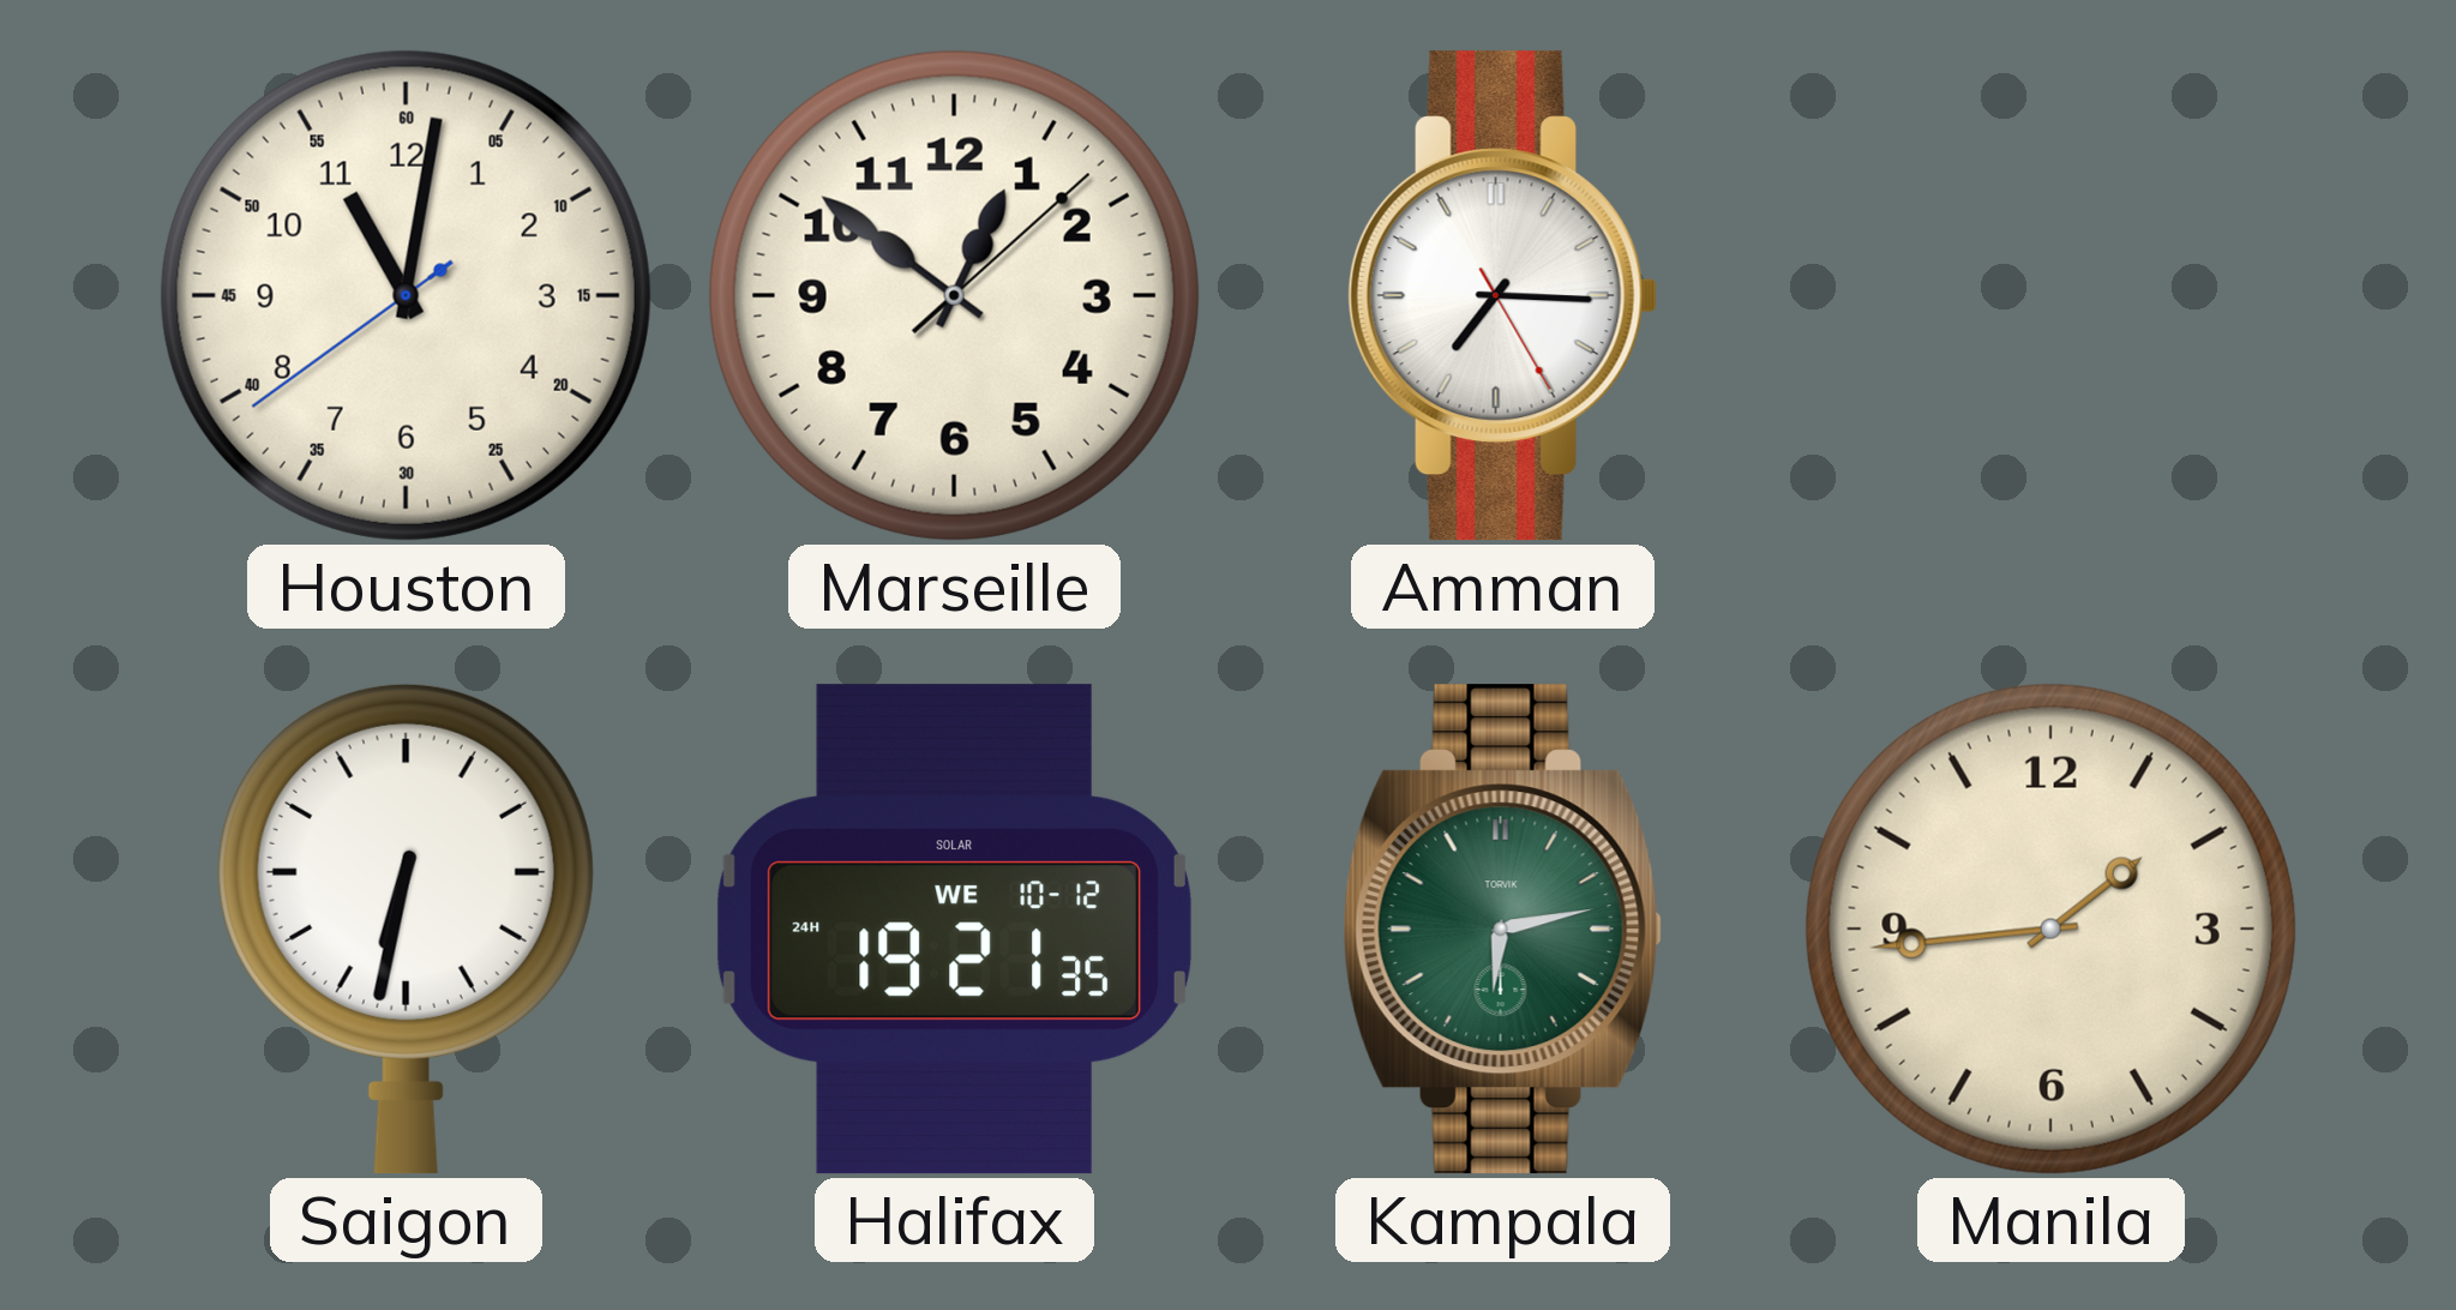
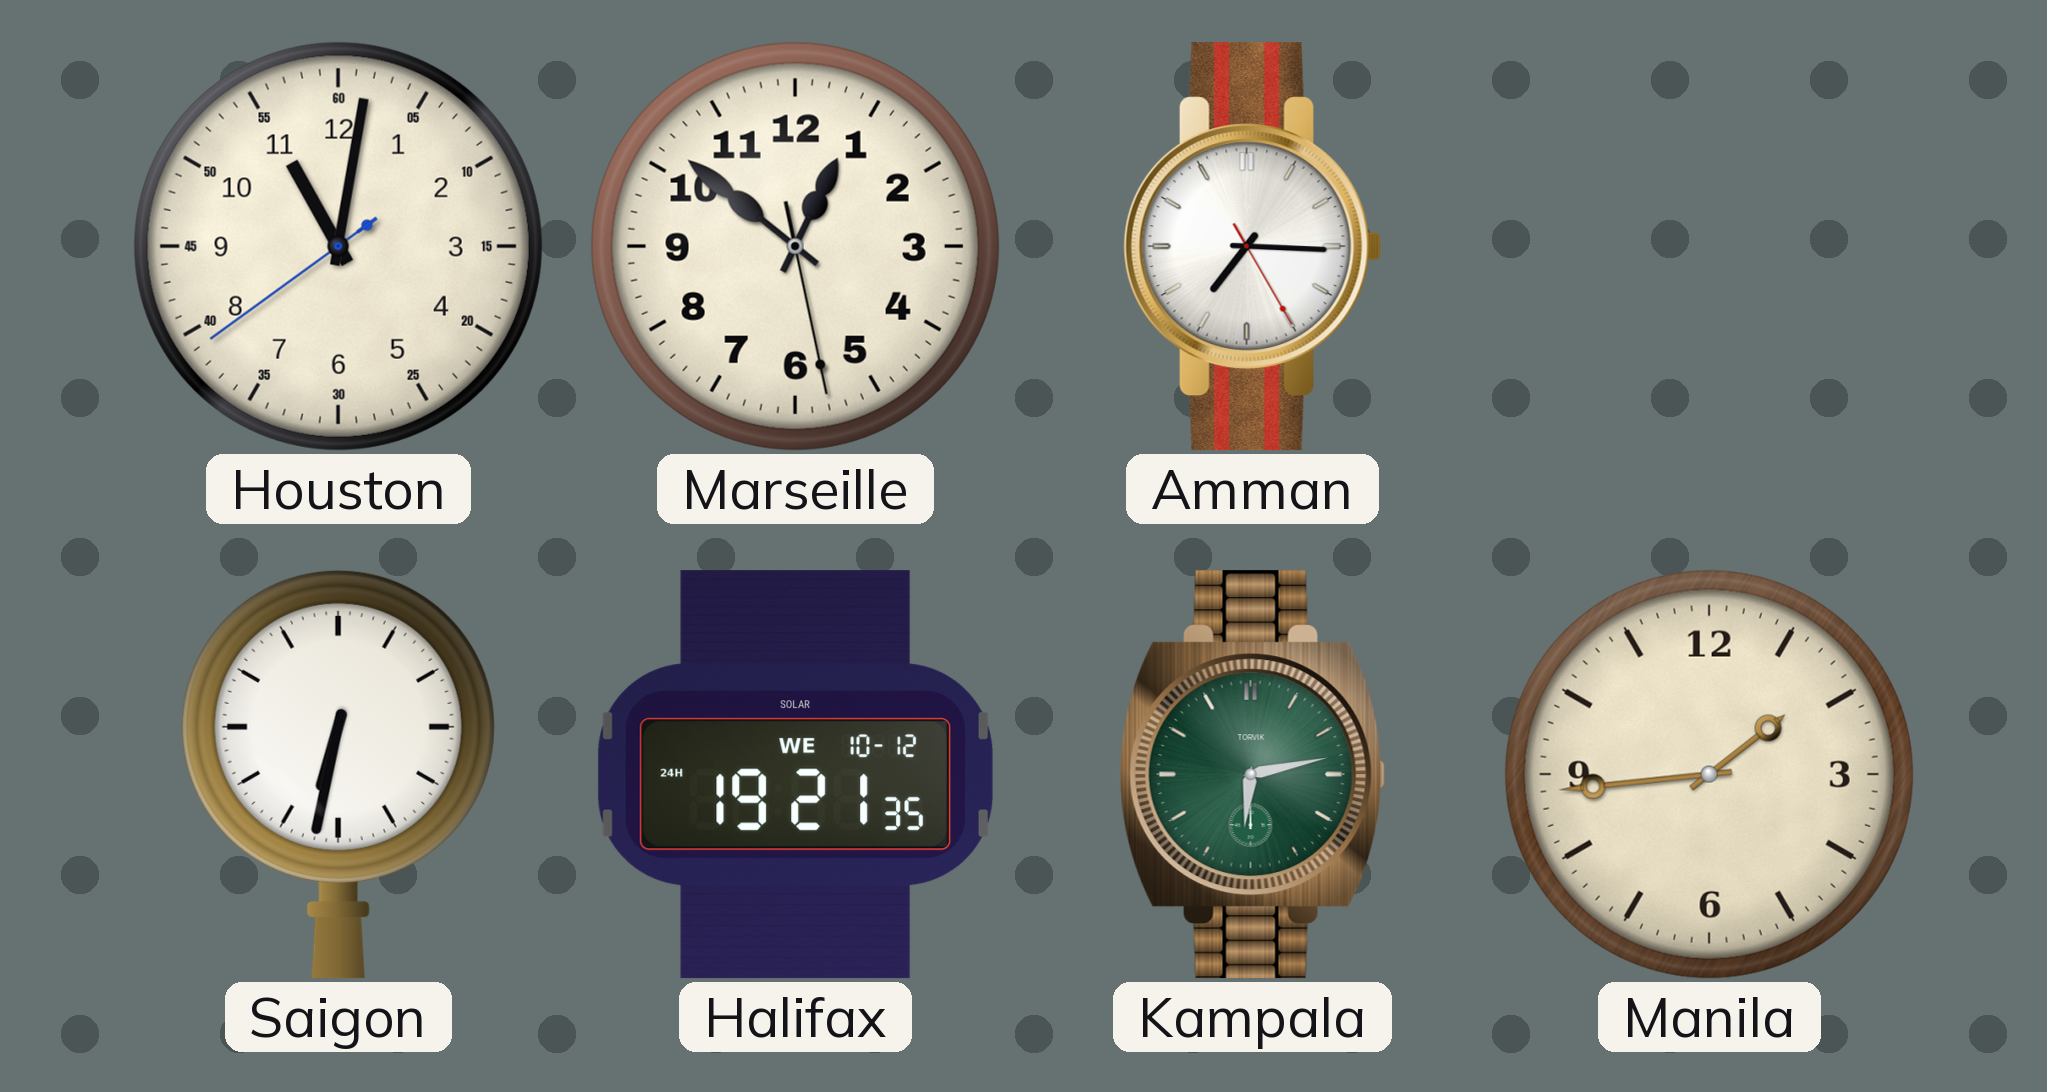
Marseille: 12:51:08 -> 12:51:28 (795, 246)
